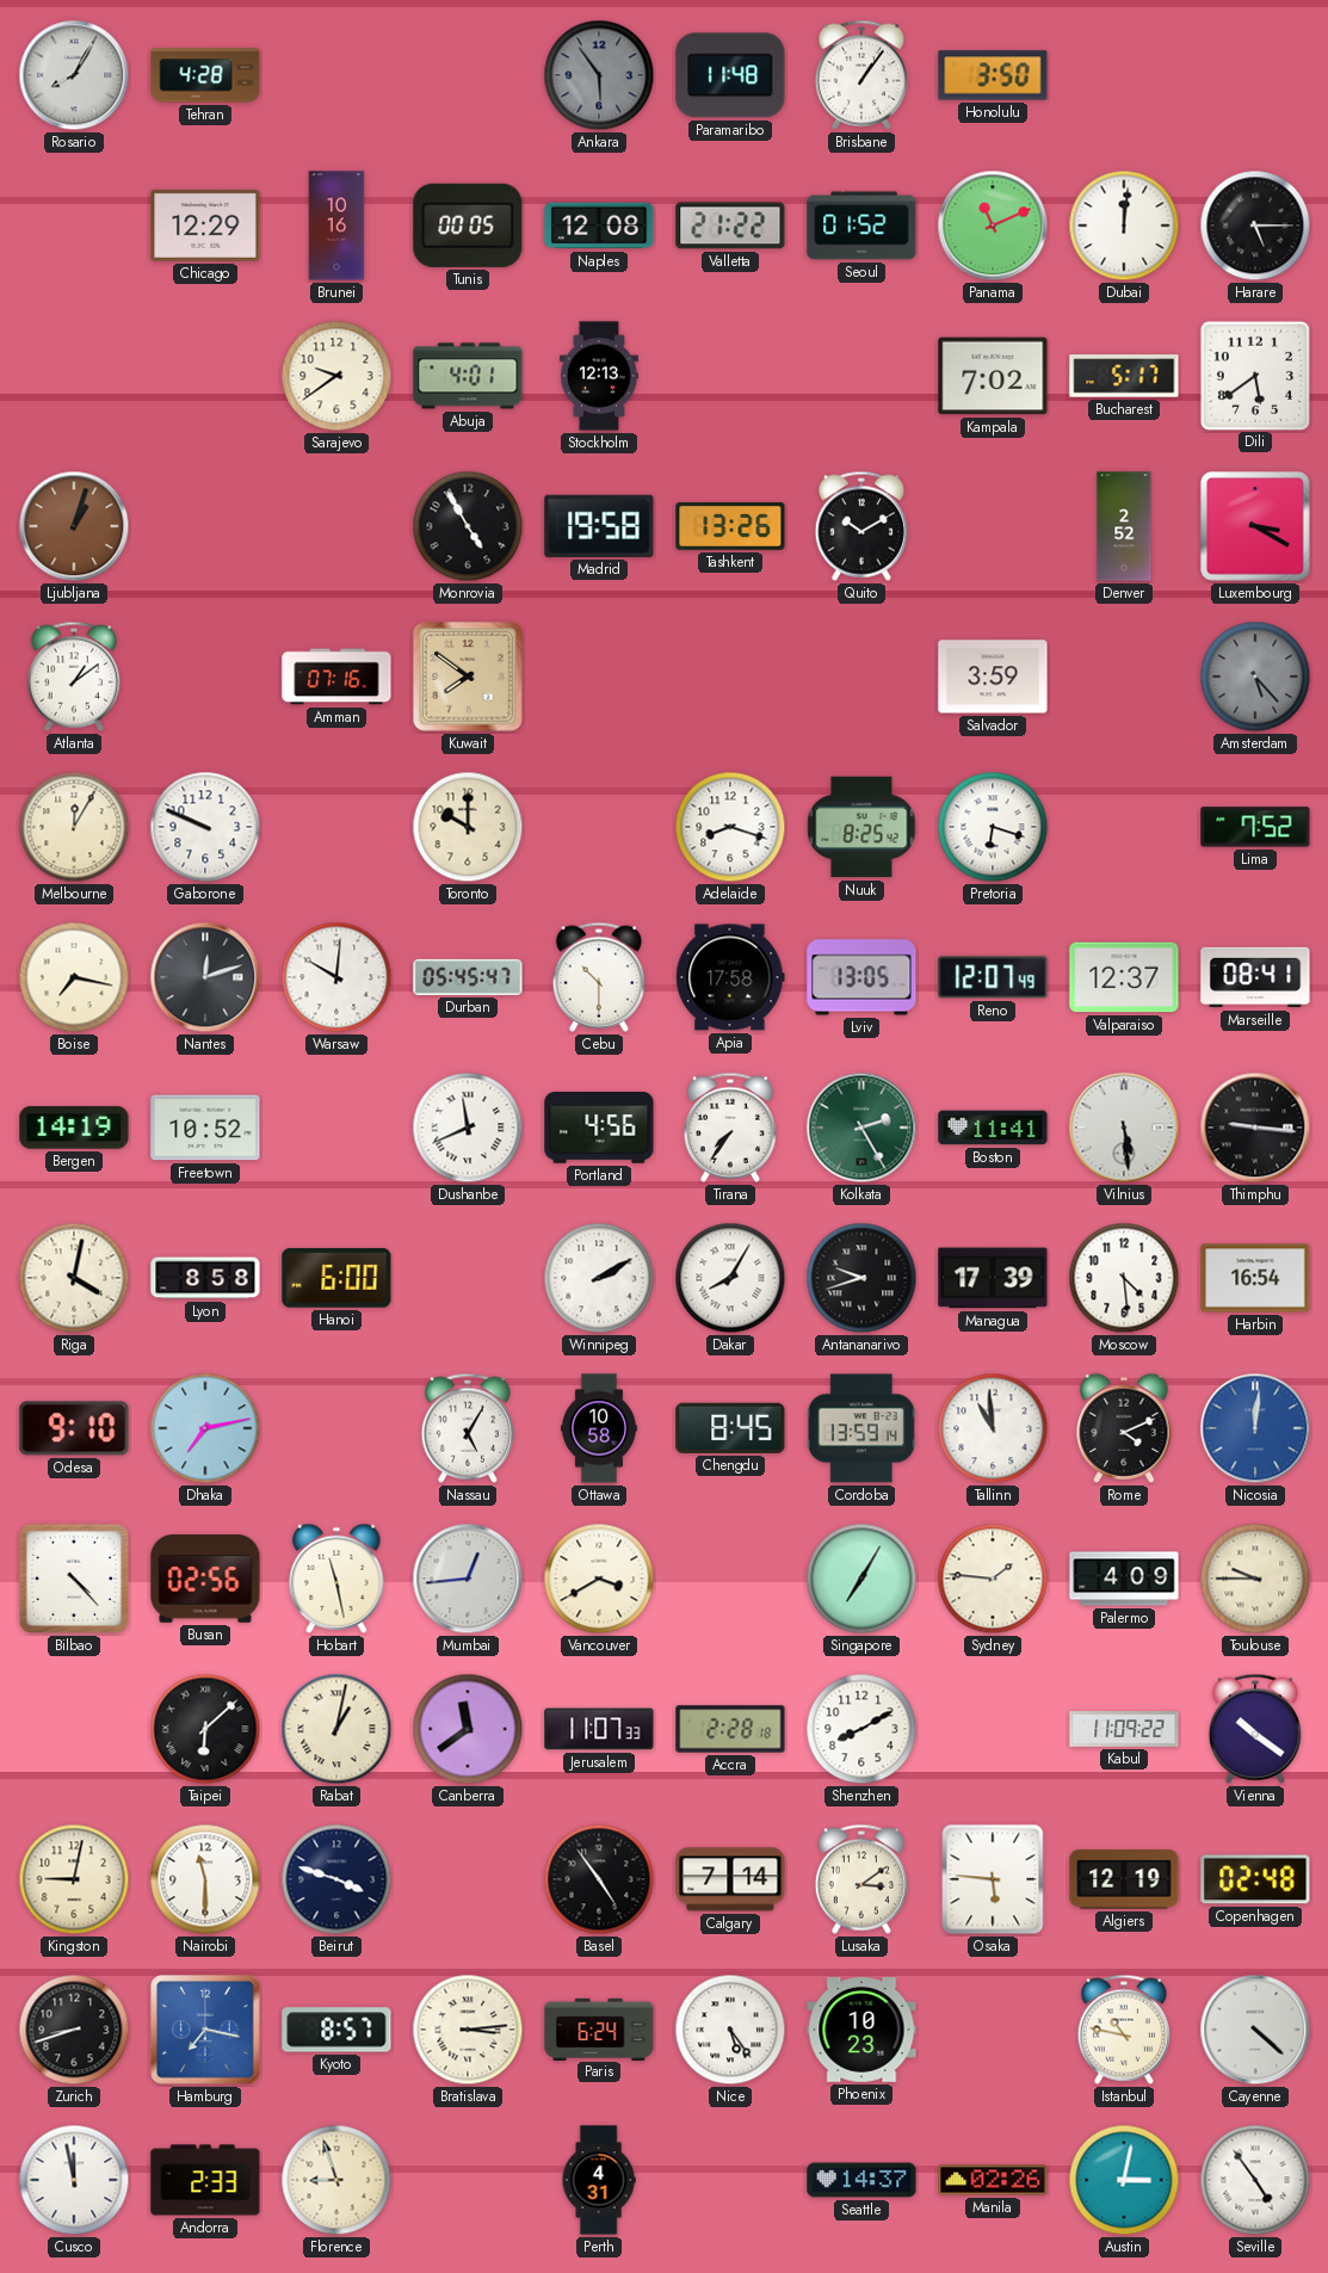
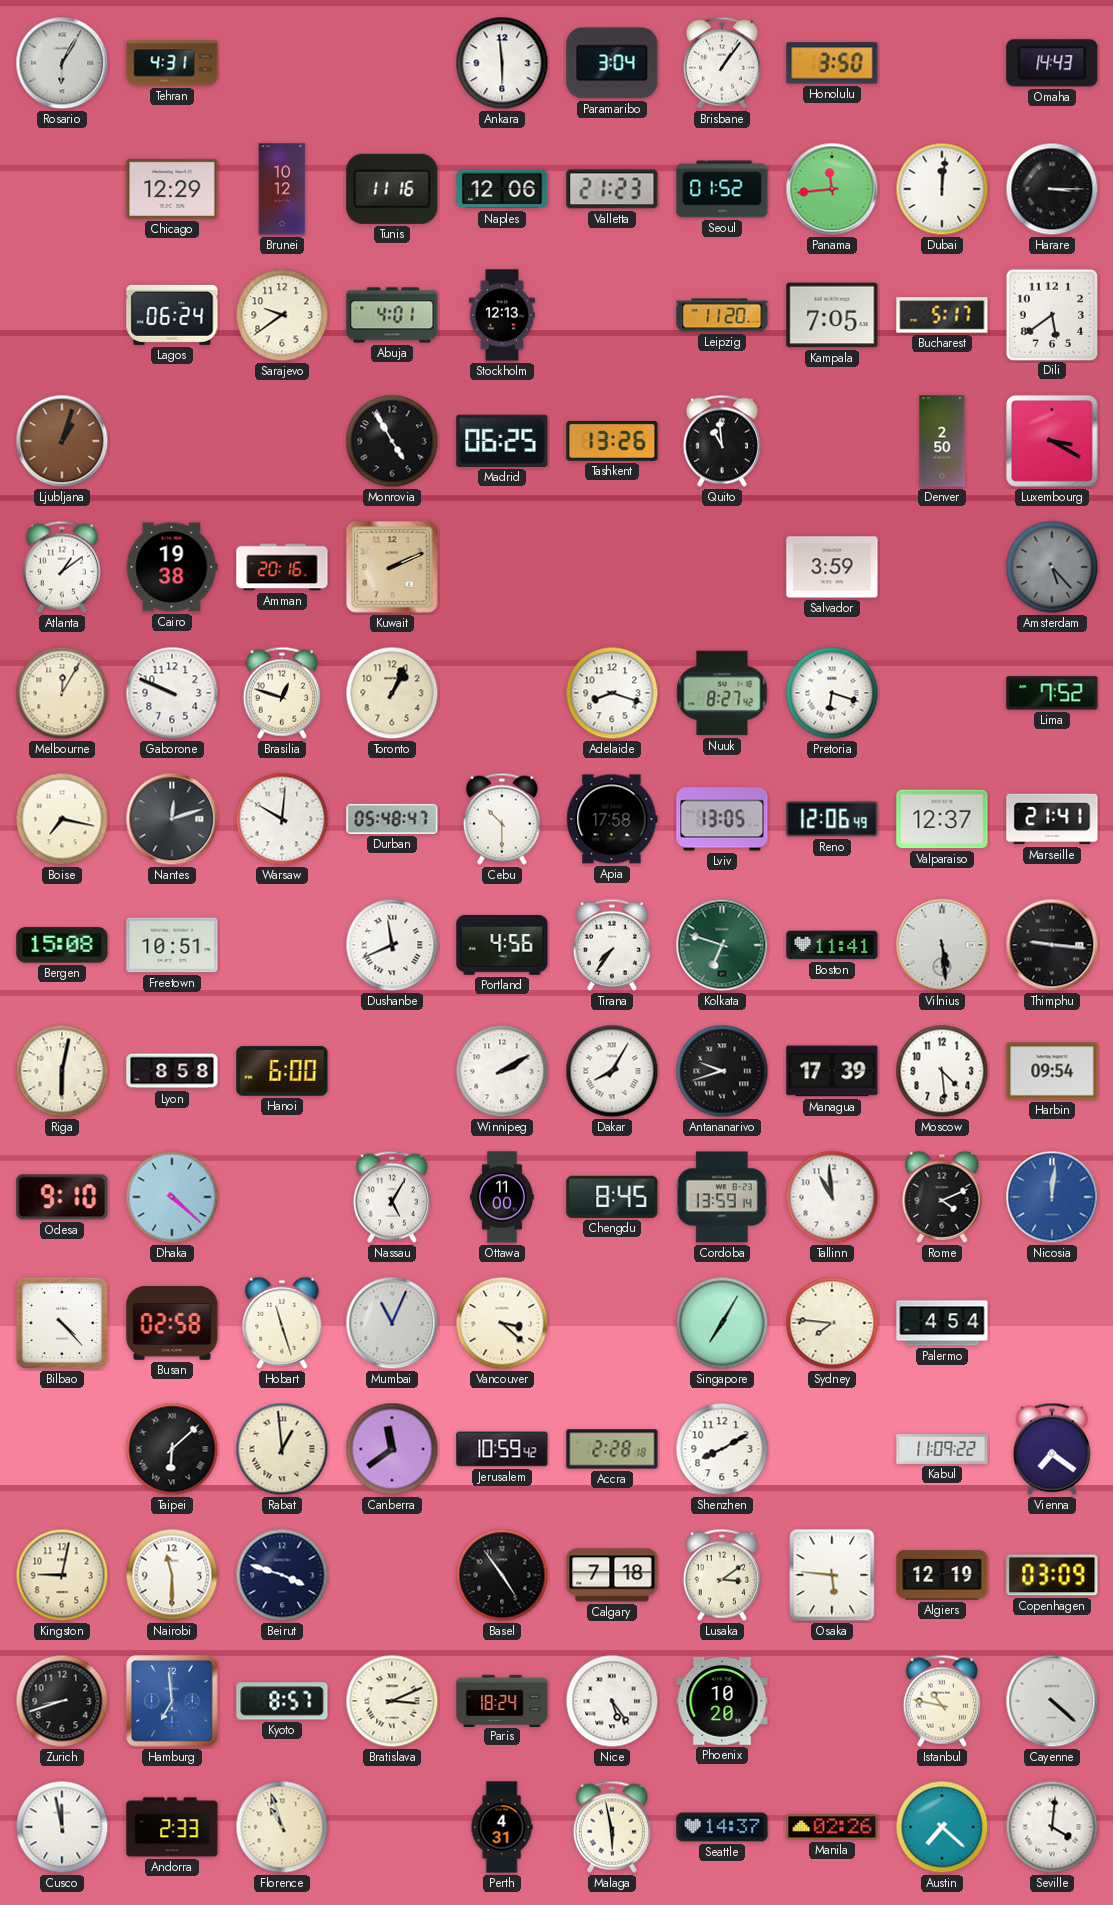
Rosario: 8:05 -> 6:05 (62, 63)
Tehran: 4:28 -> 4:31 (172, 63)
Ankara: 5:54 -> 5:59 (502, 63)
Ankara dial: grey -> white (502, 63)
Paramaribo: 11:48 -> 3:04 (612, 63)
Omaha: none -> 14:43 (1052, 63)
Brunei: 10:16 -> 10:12 (282, 189)
Tunis: 00:05 -> 11:16 (392, 189)
Naples: 12:08 -> 12:06 (502, 189)
Valletta: 21:22 -> 21:23 (612, 189)
Panama: 11:11 -> 11:44 (832, 189)
Harare: 5:15 -> 3:15 (1052, 189)
Lagos: none -> 06:24 (172, 315)
Leipzig: none -> 11:20 (722, 315)
Kampala: 7:02 -> 7:05 (832, 315)
Madrid: 19:58 -> 06:25 (502, 441)
Quito: 10:10 -> 10:59 (722, 441)
Denver: 2:52 -> 2:50 (942, 441)
Cairo: none -> 19:38 (172, 567)
Amman: 07:16 -> 20:16 (282, 567)
Kuwait: 7:51 -> 2:11 (392, 567)
Brasilia: none -> 12:48 (282, 693)
Toronto: 10:00 -> 1:04 (392, 693)
Nuuk: 8:25 -> 8:27 (722, 693)
Durban: 05:45 -> 05:48 (392, 819)
Reno: 12:07 -> 12:06 (832, 819)
Marseille: 08:41 -> 21:41 (1052, 819)
Bergen: 14:19 -> 15:08 (62, 945)
Freetown: 10:52 -> 10:51 (172, 945)
Kolkata: 2:25 -> 6:48 (722, 945)
Riga: 4:02 -> 6:02 (62, 1071)
Harbin: 16:54 -> 09:54 (1052, 1071)
Dhaka: 7:13 -> 4:22 (172, 1197)
Ottawa: 10:58 -> 11:00 (503, 1197)
Busan: 02:56 -> 02:58 (172, 1324)
Hobart: 11:28 -> 11:27 (282, 1323)
Mumbai: 12:44 -> 11:04 (392, 1323)
Vancouver: 3:40 -> 3:22 (502, 1323)
Sydney: 1:46 -> 7:46 (832, 1323)
Palermo: 4:09 -> 4:54 (942, 1323)
Toulouse: 9:45 -> none (1255, 1579)
Rabat: 1:02 -> 12:59 (282, 1449)
Jerusalem: 11:07 -> 10:59 (502, 1449)
Vienna: 10:21 -> 7:21 (1052, 1449)
Calgary: 7:14 -> 7:18 (612, 1575)
Copenhagen: 02:48 -> 03:09 (1052, 1575)
Hamburg: 7:17 -> 6:59 (172, 1701)
Bratislava: 3:14 -> 3:11 (392, 1701)
Paris: 6:24 -> 18:24 (502, 1700)
Phoenix: 10:23 -> 10:20 (722, 1702)
Florence: 8:57 -> 10:57 (282, 1827)
Malaga: none -> 5:58 (612, 1827)
Austin: 3:02 -> 7:22 (942, 1827)
Seville: 4:54 -> 4:01 (1052, 1827)
